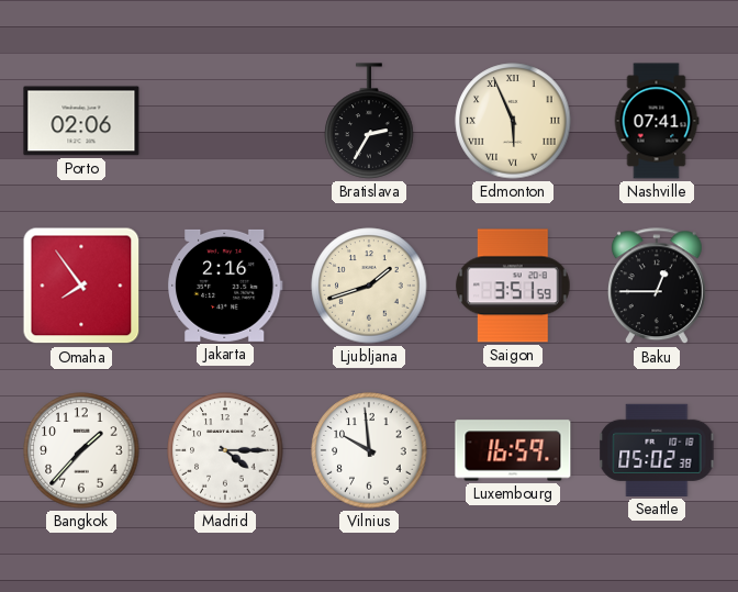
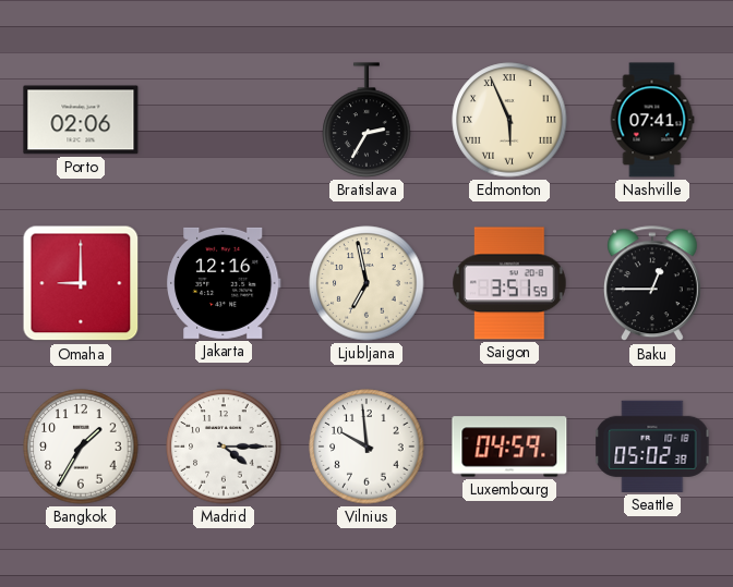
Omaha: 7:54 -> 9:00 (81, 283)
Jakarta: 2:16 -> 12:16 (224, 283)
Ljubljana: 1:42 -> 6:58 (366, 283)
Bangkok: 1:37 -> 1:35 (81, 447)
Luxembourg: 16:59 -> 04:59 (509, 447)
